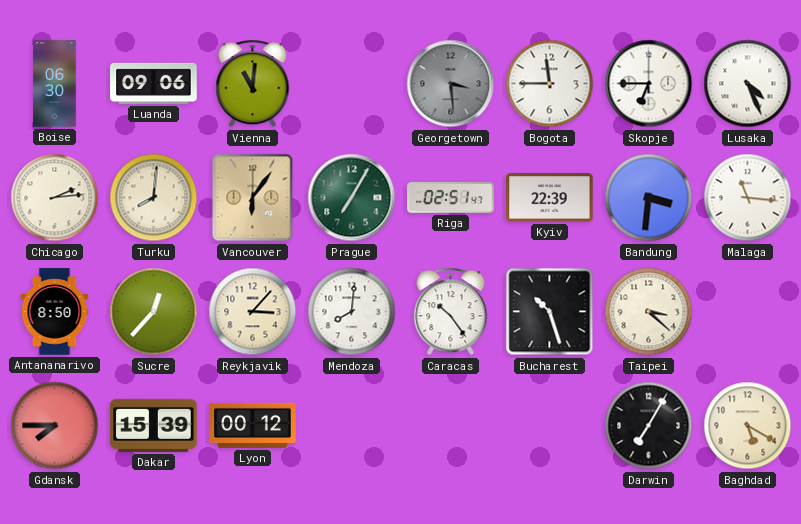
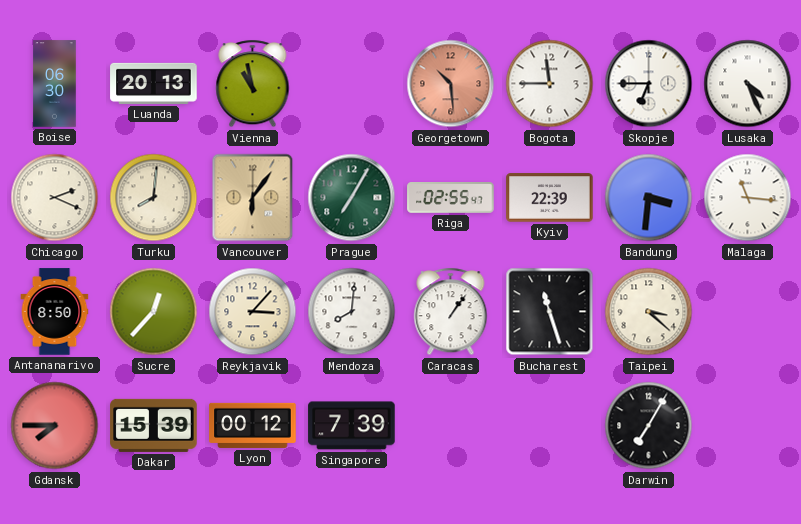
Luanda: 09:06 -> 20:13 (154, 83)
Vienna: 11:01 -> 10:58 (253, 84)
Georgetown: 3:29 -> 10:29 (451, 84)
Georgetown dial: grey -> salmon (451, 84)
Chicago: 2:14 -> 2:19 (55, 198)
Riga: 02:51 -> 02:55 (451, 198)
Caracas: 10:24 -> 1:06 (451, 312)
Bucharest: 10:27 -> 11:27 (550, 312)
Singapore: none -> 7:39 (352, 426)
Baghdad: 5:20 -> none (748, 426)
